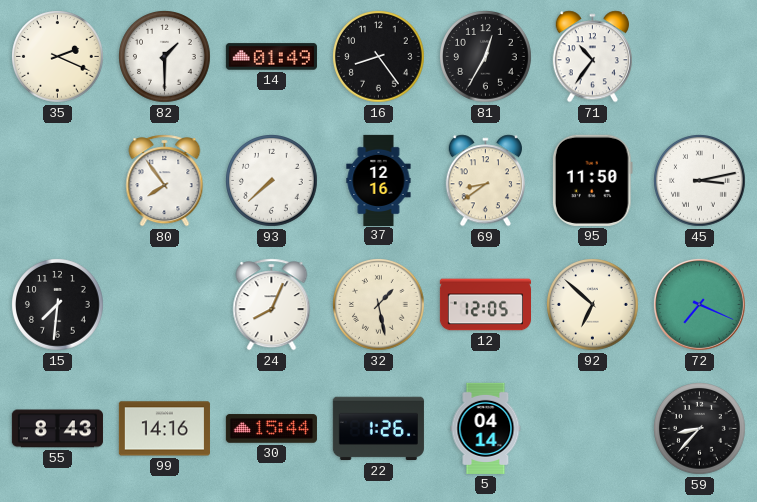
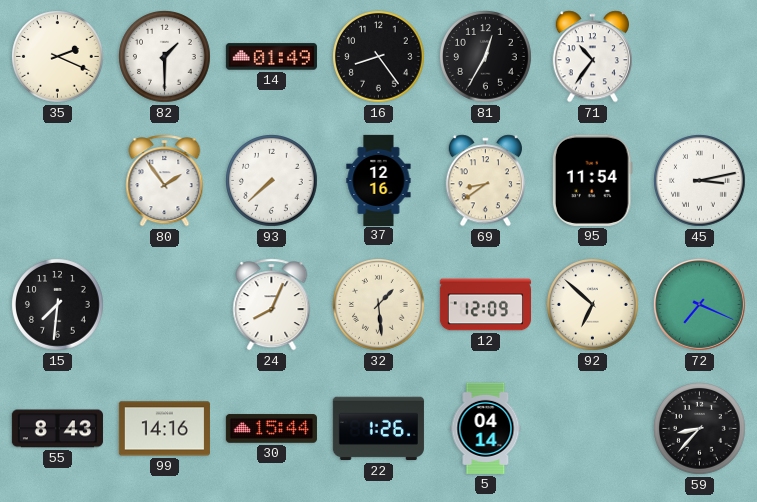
80: 7:54 -> 1:54 (165, 181)
95: 11:50 -> 11:54 (592, 180)
32: 1:28 -> 1:29 (379, 305)
12: 12:05 -> 12:09 (485, 305)
